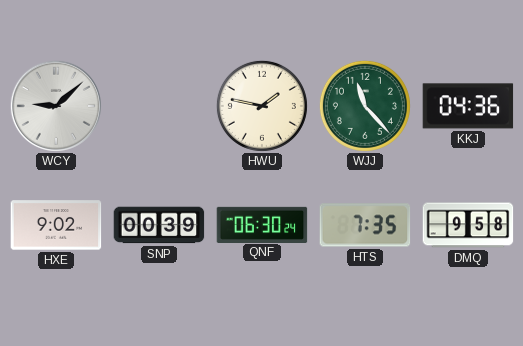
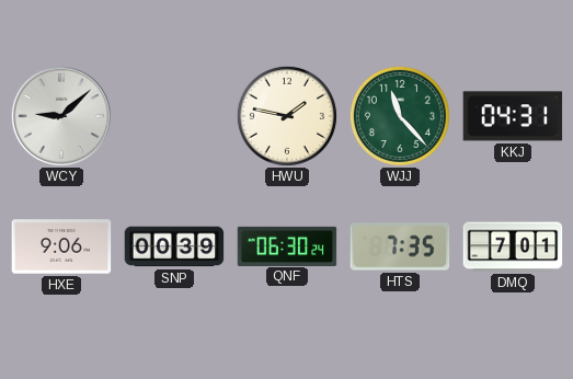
KKJ: 04:36 -> 04:31 (513, 116)
HXE: 9:02 -> 9:06 (61, 246)
DMQ: 9:58 -> 7:01 (513, 246)
